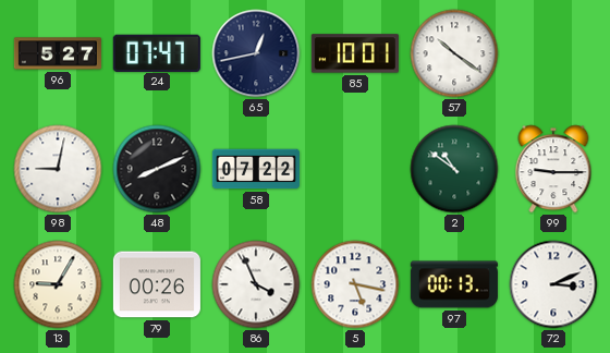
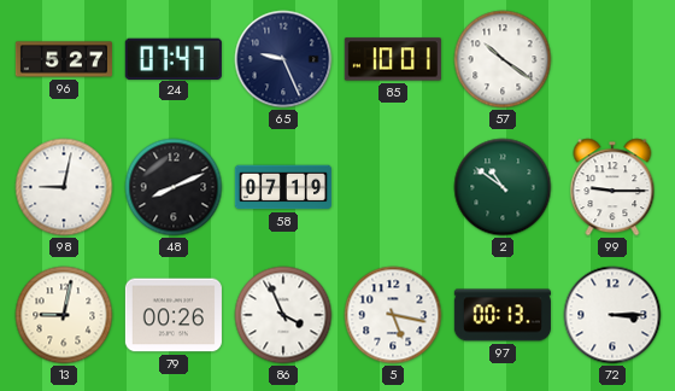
65: 12:43 -> 9:26 (283, 59)
58: 07:22 -> 07:19 (283, 187)
13: 9:05 -> 9:02 (64, 315)
72: 3:11 -> 3:15 (612, 315)
